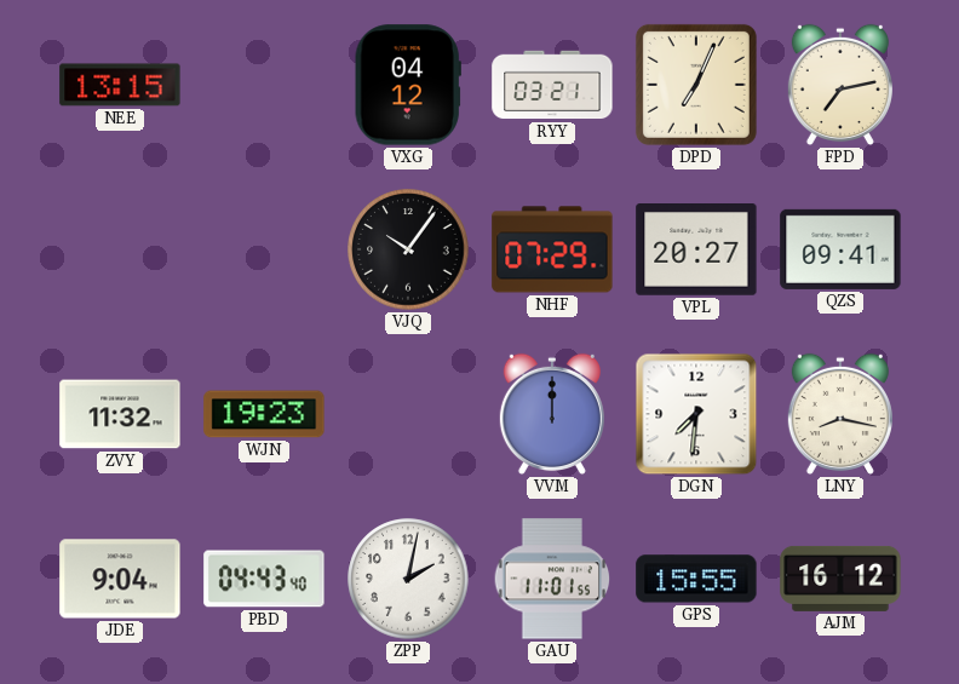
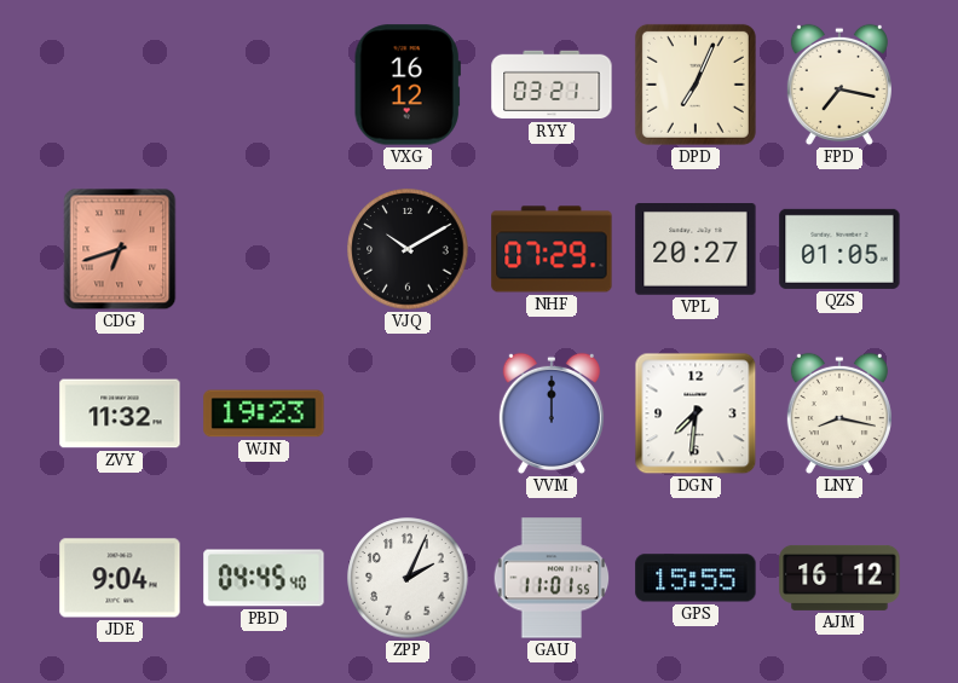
NEE: 13:15 -> none (120, 85)
VXG: 04:12 -> 16:12 (408, 85)
FPD: 7:13 -> 7:17 (839, 85)
CDG: none -> 6:42 (120, 249)
VJQ: 10:06 -> 10:10 (408, 249)
QZS: 09:41 -> 01:05 (839, 249)
PBD: 04:43 -> 04:45 (264, 578)
ZPP: 2:02 -> 2:04 (408, 578)
